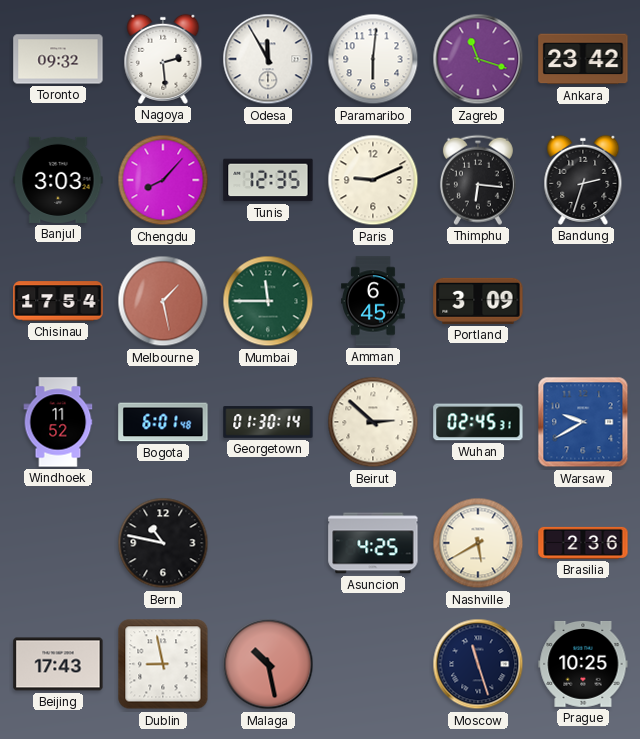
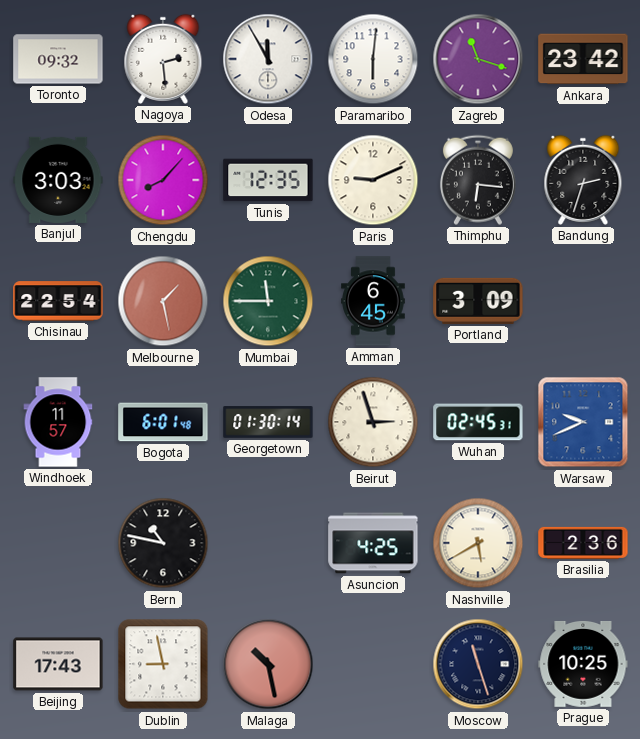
Chisinau: 17:54 -> 22:54 (58, 301)
Windhoek: 11:52 -> 11:57 (58, 422)
Beirut: 2:52 -> 2:57 (373, 422)
Warsaw: 9:40 -> 9:41 (583, 422)
